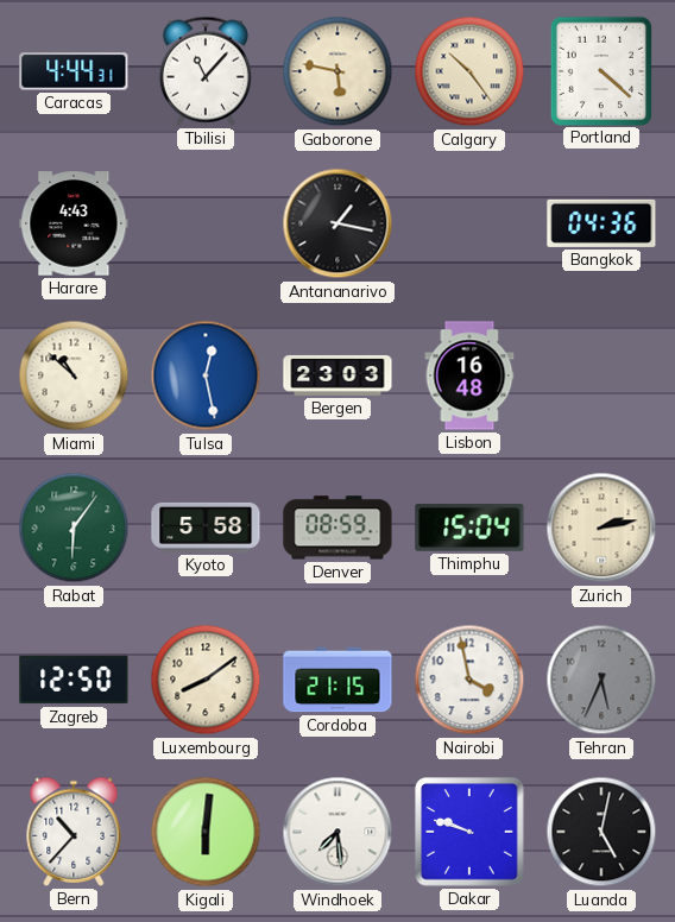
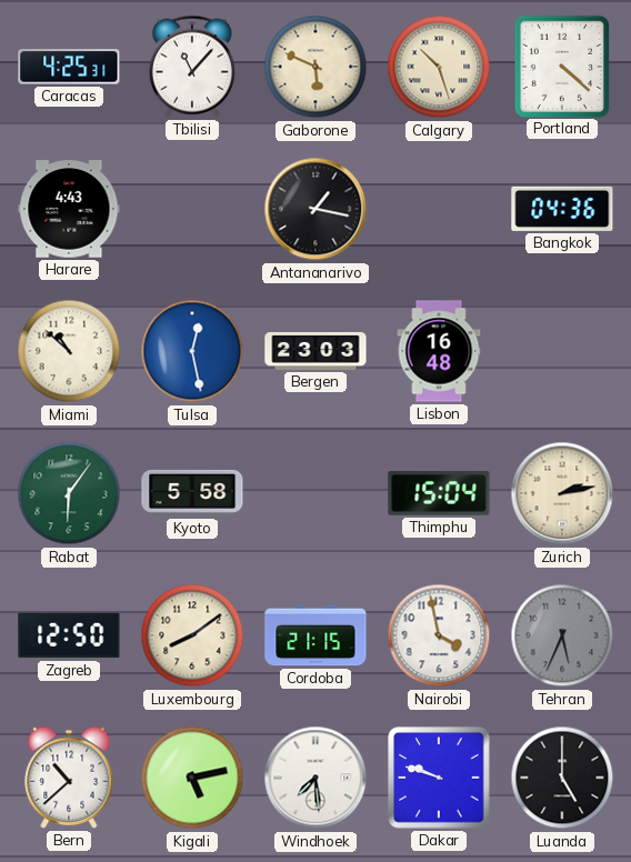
Caracas: 4:44 -> 4:25 (69, 67)
Gaborone: 5:47 -> 5:49 (315, 67)
Calgary: 10:24 -> 10:27 (439, 67)
Denver: 08:59 -> none (337, 528)
Bern: 10:37 -> 10:38 (69, 778)
Kigali: 6:01 -> 5:13 (192, 778)
Luanda: 5:02 -> 5:00 (562, 778)
